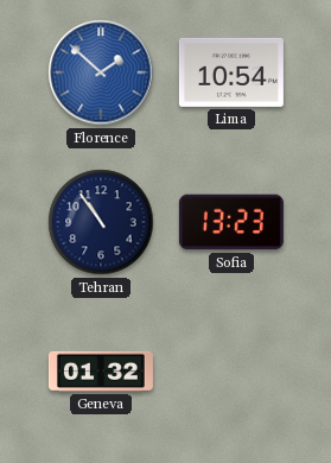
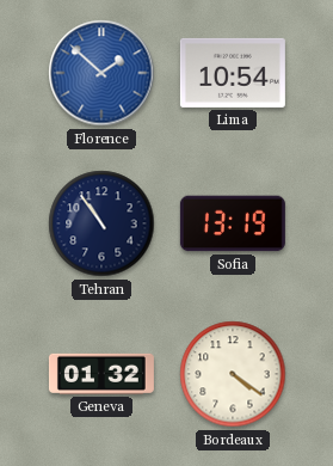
Sofia: 13:23 -> 13:19 (233, 223)
Bordeaux: none -> 4:21 (233, 374)
